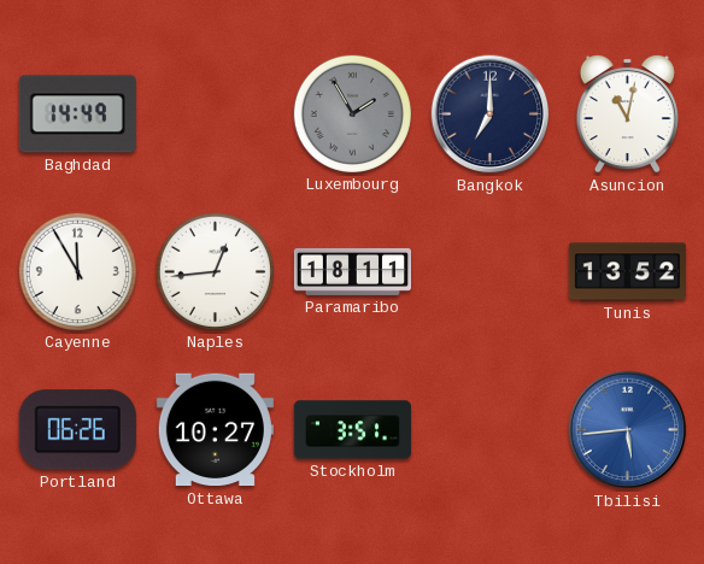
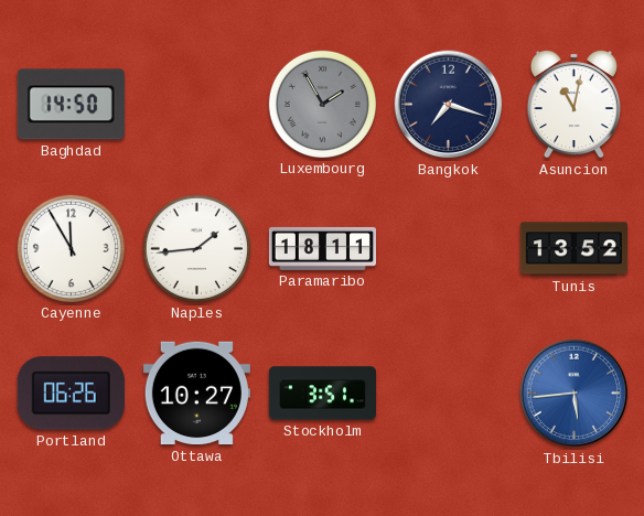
Baghdad: 14:49 -> 14:50 (71, 105)
Bangkok: 7:00 -> 7:18 (449, 105)
Naples: 12:44 -> 1:44 (196, 248)
